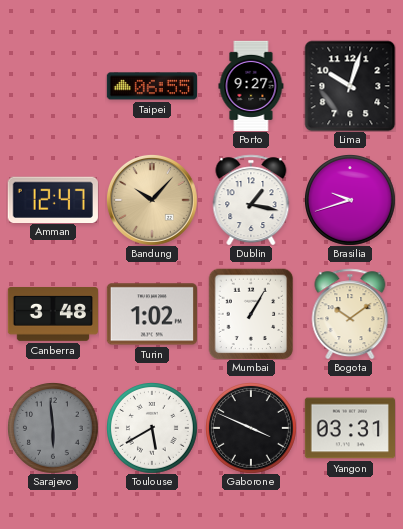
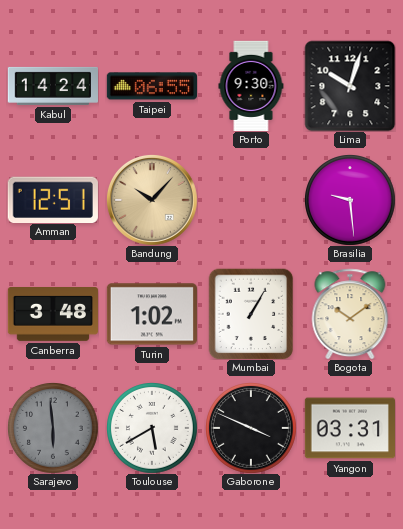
Kabul: none -> 14:24 (52, 86)
Porto: 9:27 -> 9:30 (251, 85)
Amman: 12:47 -> 12:51 (53, 199)
Dublin: 1:17 -> none (251, 200)
Brasilia: 9:42 -> 9:29 (350, 200)
